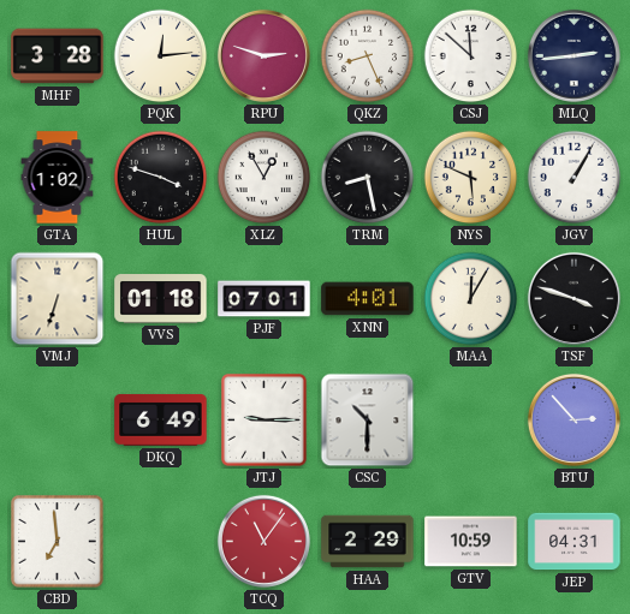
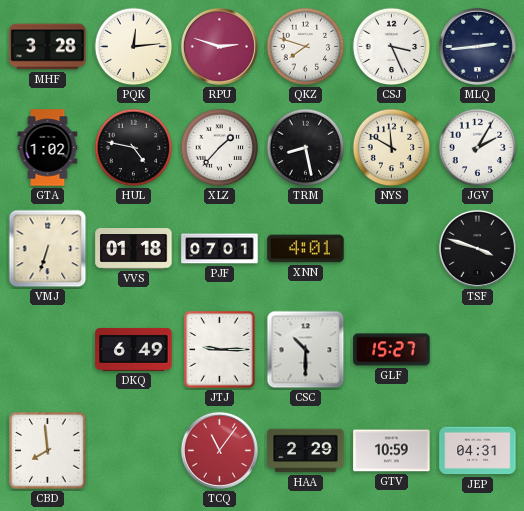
QKZ: 8:26 -> 7:48 (306, 47)
CSJ: 11:52 -> 3:26 (392, 47)
HUL: 3:48 -> 4:47 (134, 148)
XLZ: 12:55 -> 1:37 (220, 148)
NYS: 5:49 -> 11:50 (392, 148)
JGV: 1:05 -> 2:05 (478, 148)
MAA: 12:05 -> none (471, 299)
GLF: none -> 15:27 (392, 350)
BTU: 2:53 -> none (573, 419)
CBD: 6:59 -> 7:59 (48, 451)
